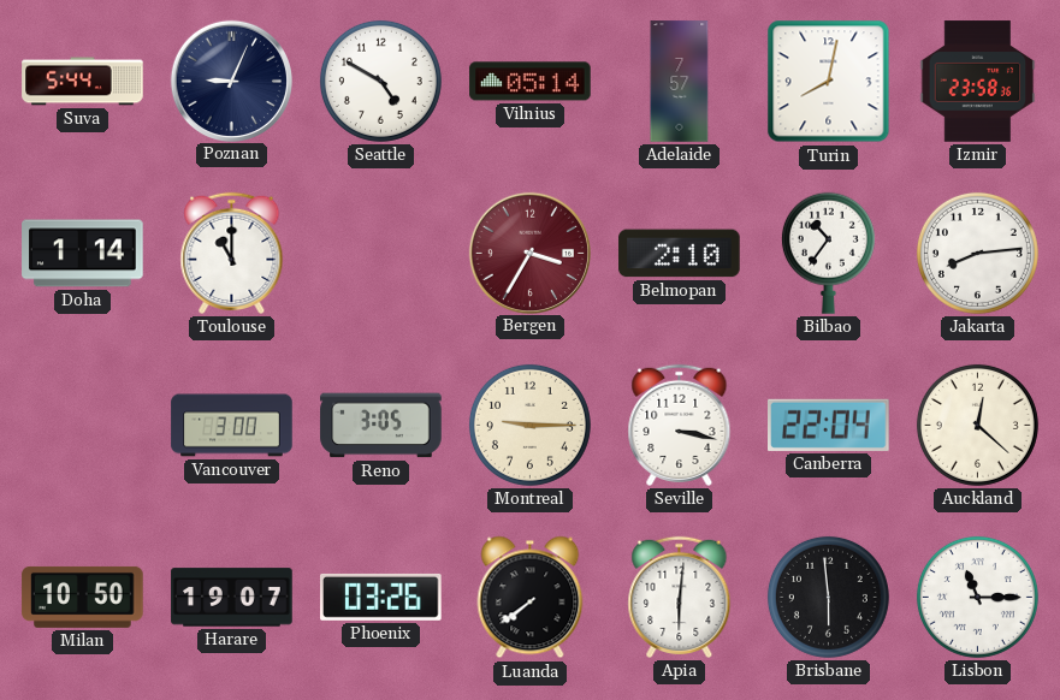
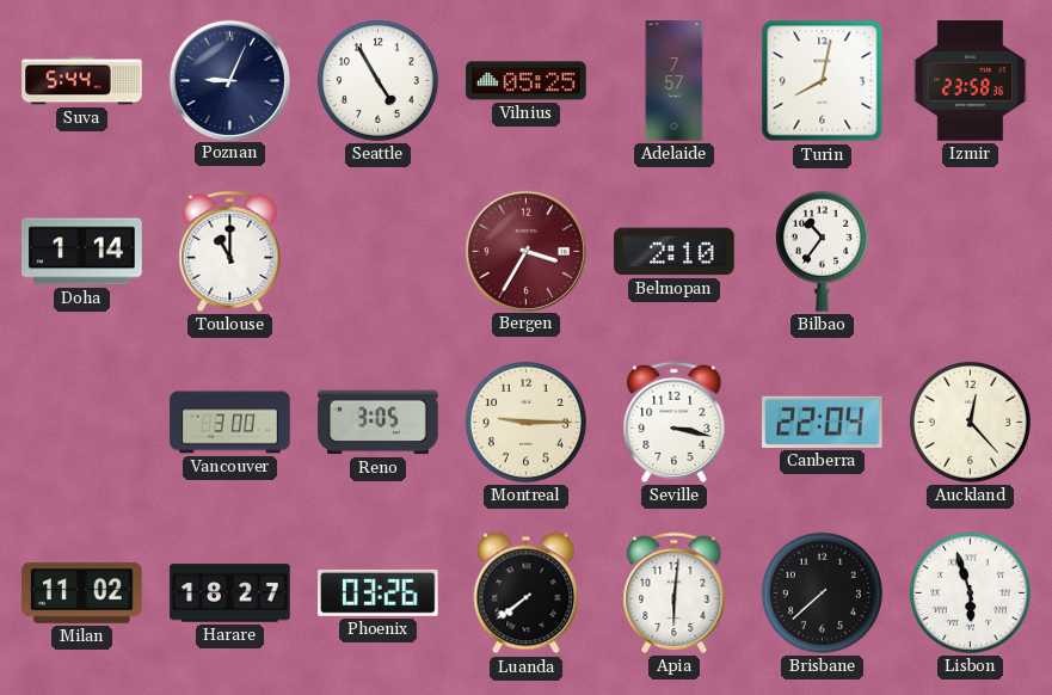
Seattle: 4:50 -> 4:55 (377, 80)
Vilnius: 05:14 -> 05:25 (527, 81)
Jakarta: 8:14 -> none (977, 253)
Auckland: 12:22 -> 12:23 (970, 422)
Milan: 10:50 -> 11:02 (82, 592)
Harare: 19:07 -> 18:27 (230, 593)
Brisbane: 5:59 -> 7:38 (822, 592)
Lisbon: 11:15 -> 5:57 (970, 592)
